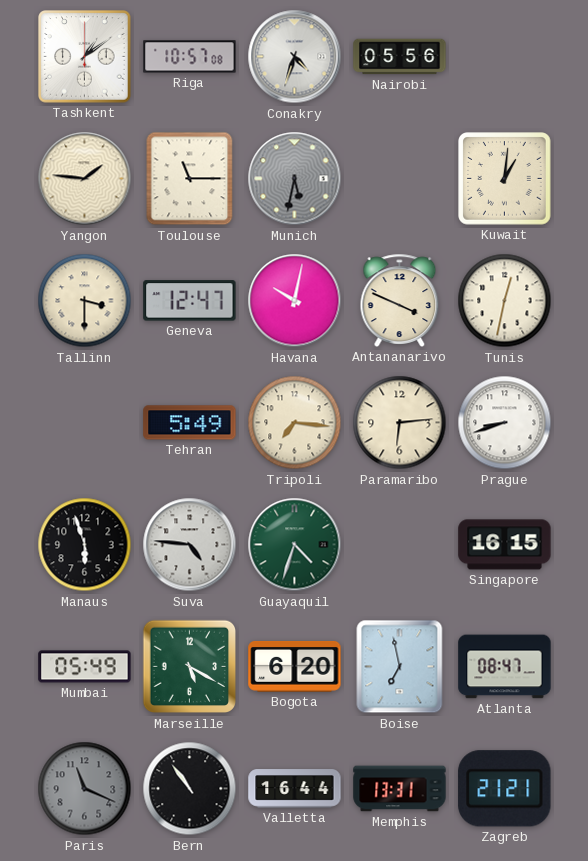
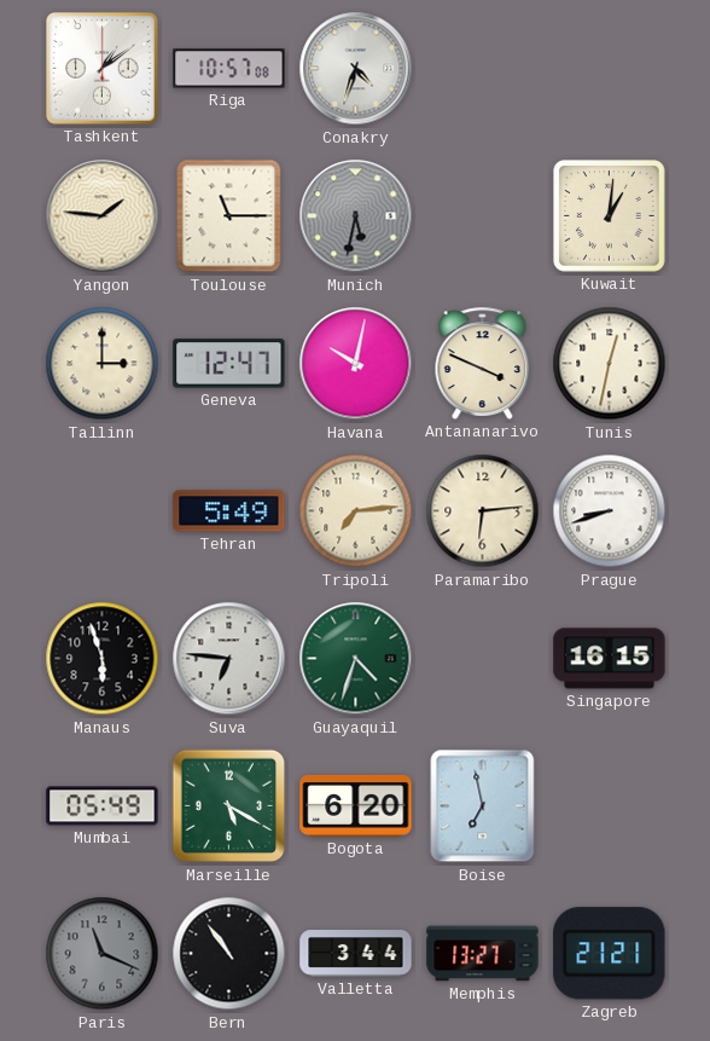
Nairobi: 05:56 -> none (400, 57)
Tallinn: 3:30 -> 3:00 (103, 364)
Tripoli: 7:16 -> 7:14 (356, 511)
Suva: 4:46 -> 6:46 (229, 659)
Atlanta: 08:47 -> none (505, 667)
Valletta: 16:44 -> 3:44 (356, 954)
Memphis: 13:31 -> 13:27 (483, 954)
